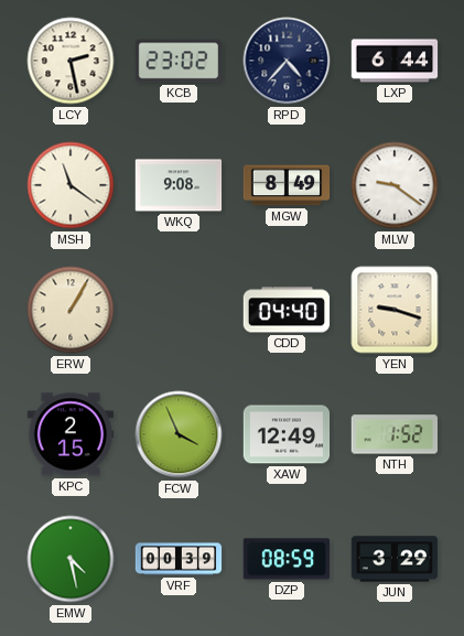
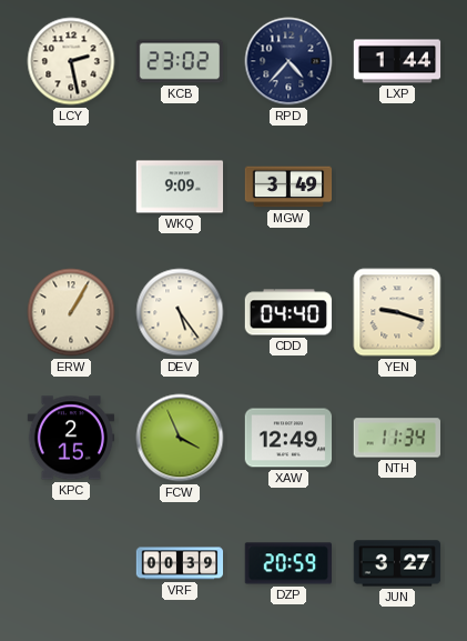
LXP: 6:44 -> 1:44 (397, 61)
MSH: 11:21 -> none (71, 185)
WKQ: 9:08 -> 9:09 (180, 187)
MGW: 8:49 -> 3:49 (288, 187)
MLW: 9:21 -> none (395, 185)
DEV: none -> 5:24 (180, 312)
NTH: 1:52 -> 11:34 (396, 438)
EMW: 4:28 -> none (71, 559)
DZP: 08:59 -> 20:59 (287, 563)
JUN: 3:29 -> 3:27 (397, 563)
